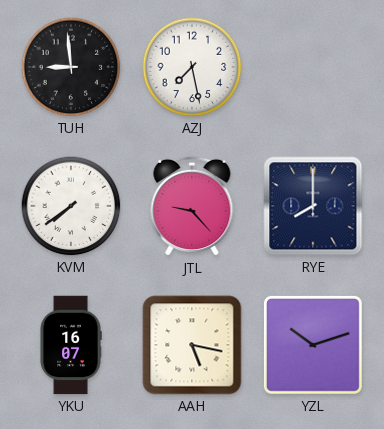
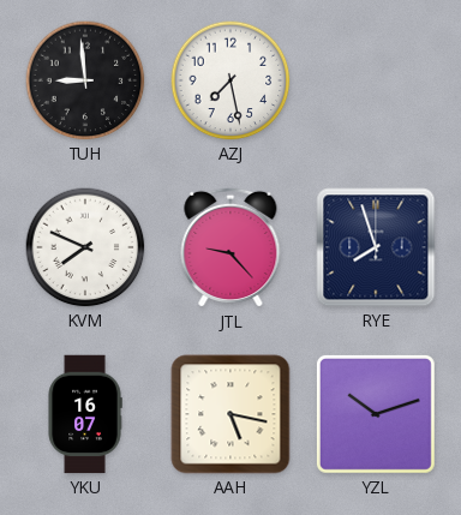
KVM: 7:39 -> 7:49 (85, 247)
RYE: 8:00 -> 7:57 (376, 247)
